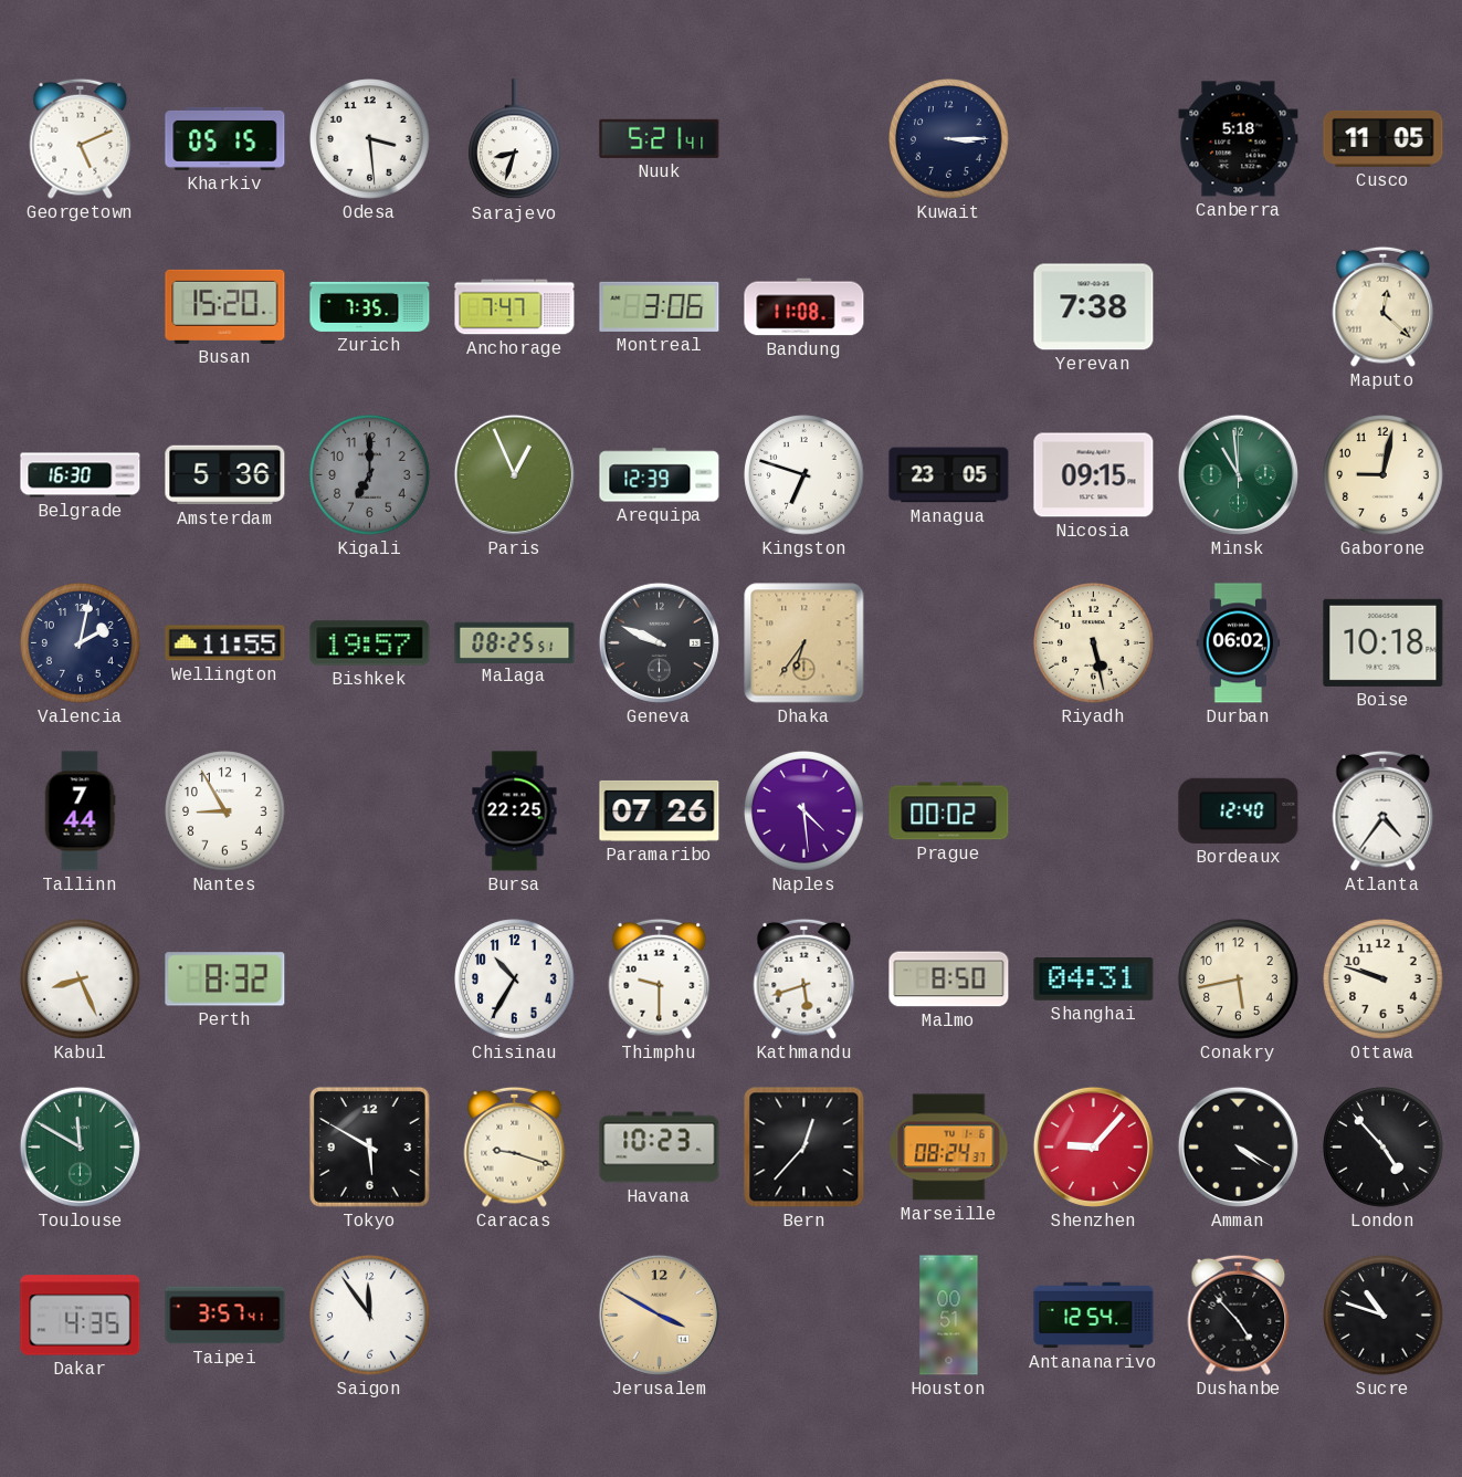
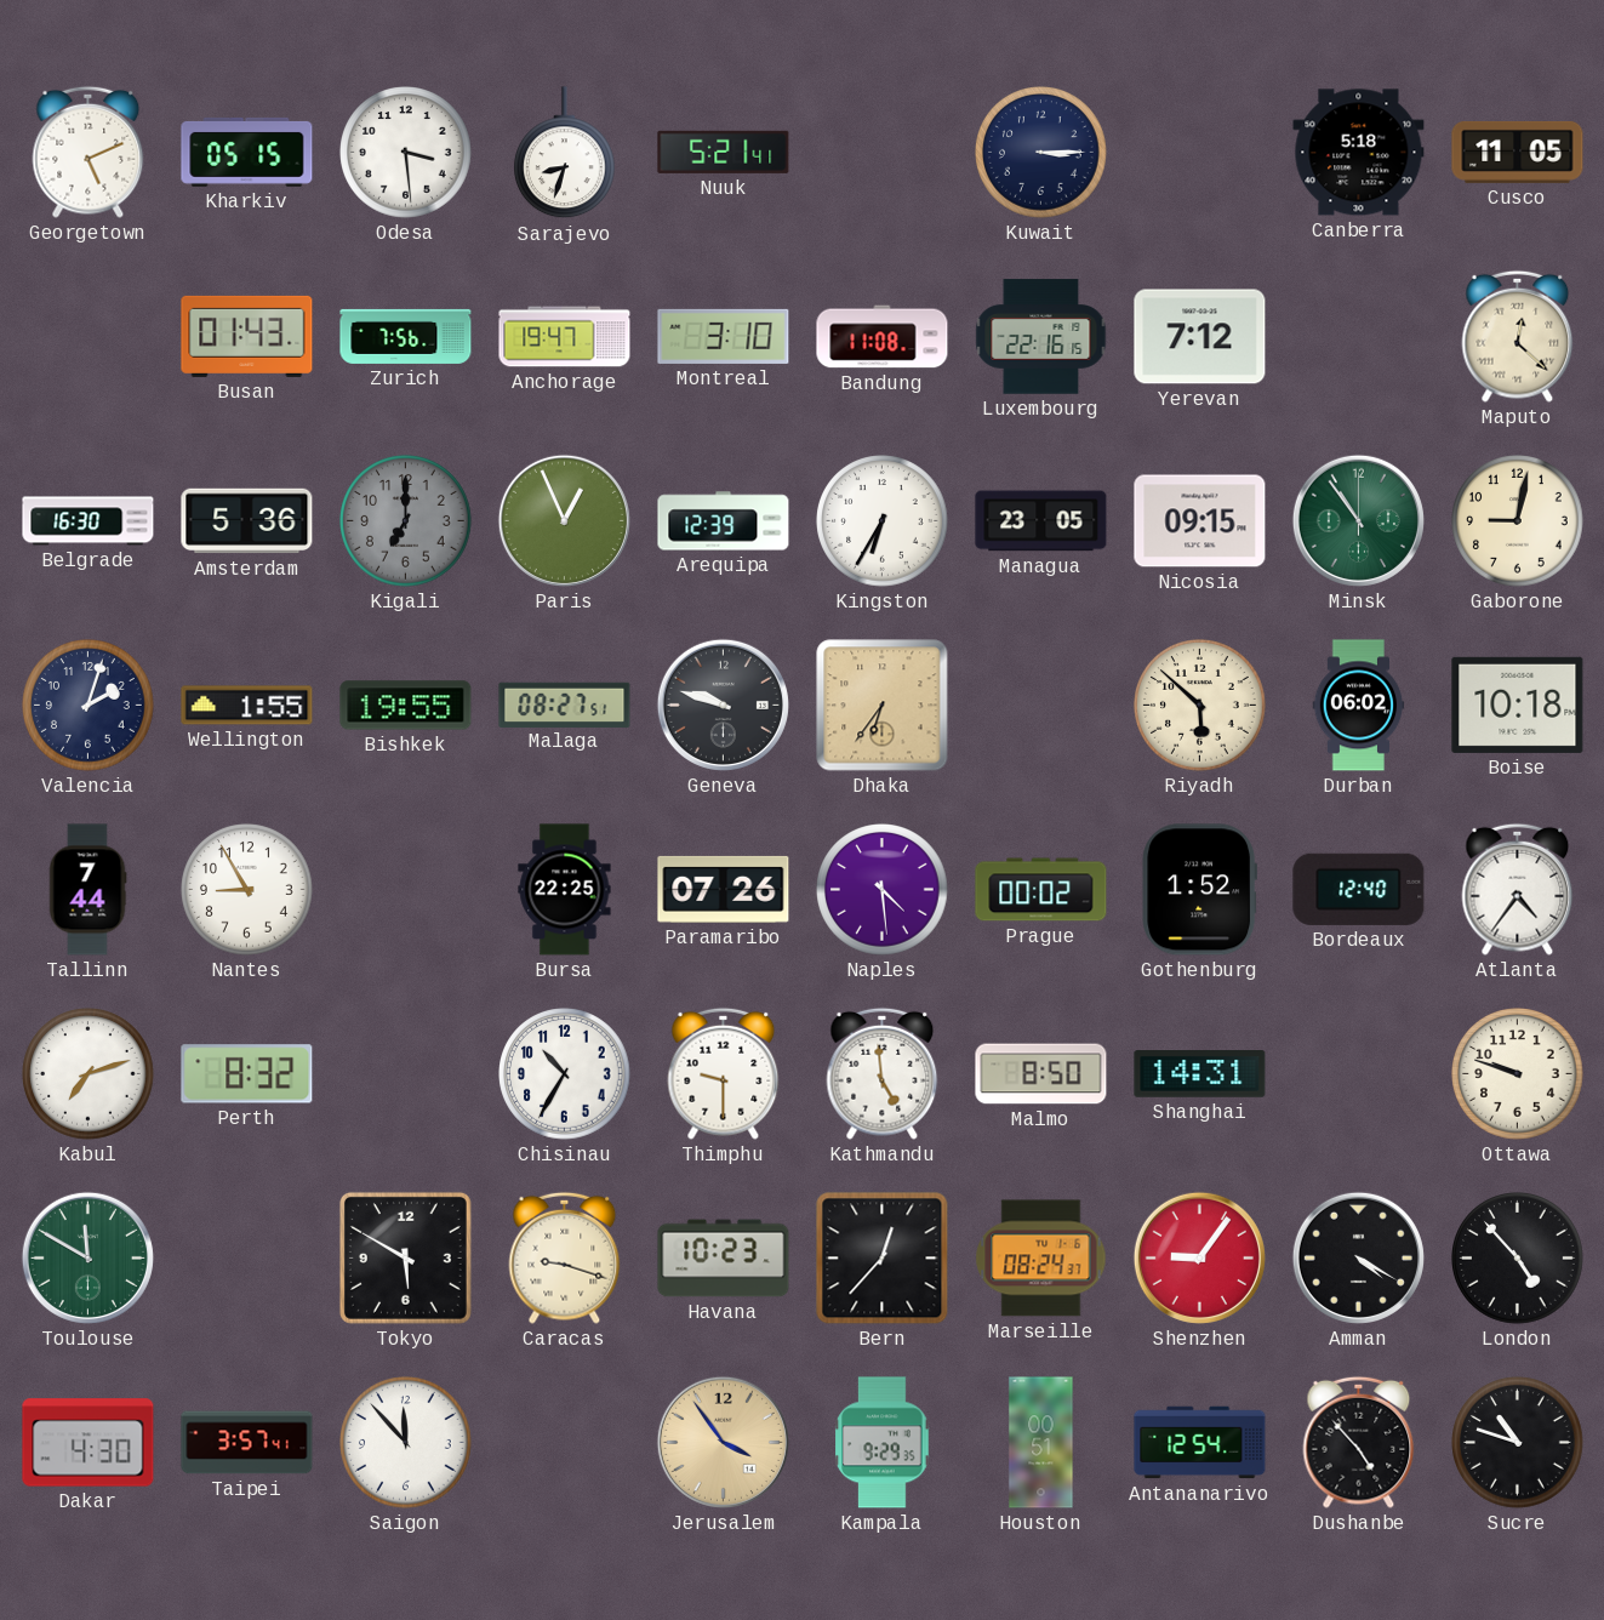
Busan: 15:20 -> 01:43 (247, 336)
Zurich: 7:35 -> 7:56 (406, 336)
Anchorage: 7:47 -> 19:47 (565, 337)
Montreal: 3:06 -> 3:10 (724, 336)
Luxembourg: none -> 22:16 (1041, 337)
Yerevan: 7:38 -> 7:12 (1200, 337)
Kingston: 6:48 -> 6:35 (883, 521)
Minsk: 10:59 -> 10:54 (1358, 520)
Valencia: 2:02 -> 2:03 (89, 706)
Wellington: 11:55 -> 1:55 (247, 706)
Bishkek: 19:57 -> 19:55 (406, 706)
Malaga: 08:25 -> 08:27 (565, 705)
Geneva: 9:49 -> 9:48 (723, 705)
Riyadh: 5:28 -> 5:52 (1200, 706)
Gothenburg: none -> 1:52 (1199, 890)
Kabul: 8:26 -> 7:12 (89, 1074)
Kathmandu: 5:42 -> 4:59 (883, 1073)
Shanghai: 04:31 -> 14:31 (1200, 1074)
Conakry: 5:43 -> none (1239, 980)
Shenzhen: 9:07 -> 9:06 (1199, 1257)
Dakar: 4:35 -> 4:30 (89, 1443)
Saigon: 11:54 -> 11:53 (406, 1443)
Jerusalem: 3:50 -> 3:54 (723, 1442)
Kampala: none -> 9:29 (883, 1443)
